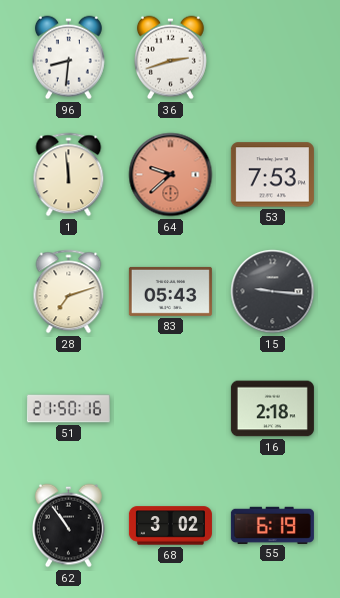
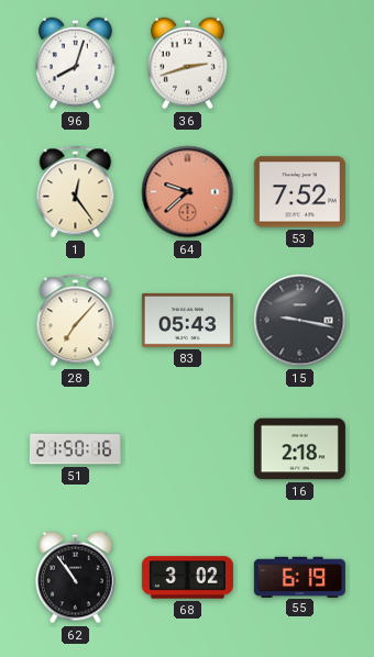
96: 8:31 -> 8:03 (76, 64)
1: 11:59 -> 12:24 (76, 192)
53: 7:53 -> 7:52 (299, 192)
28: 7:12 -> 7:07 (76, 321)
15: 9:16 -> 9:17 (300, 321)
